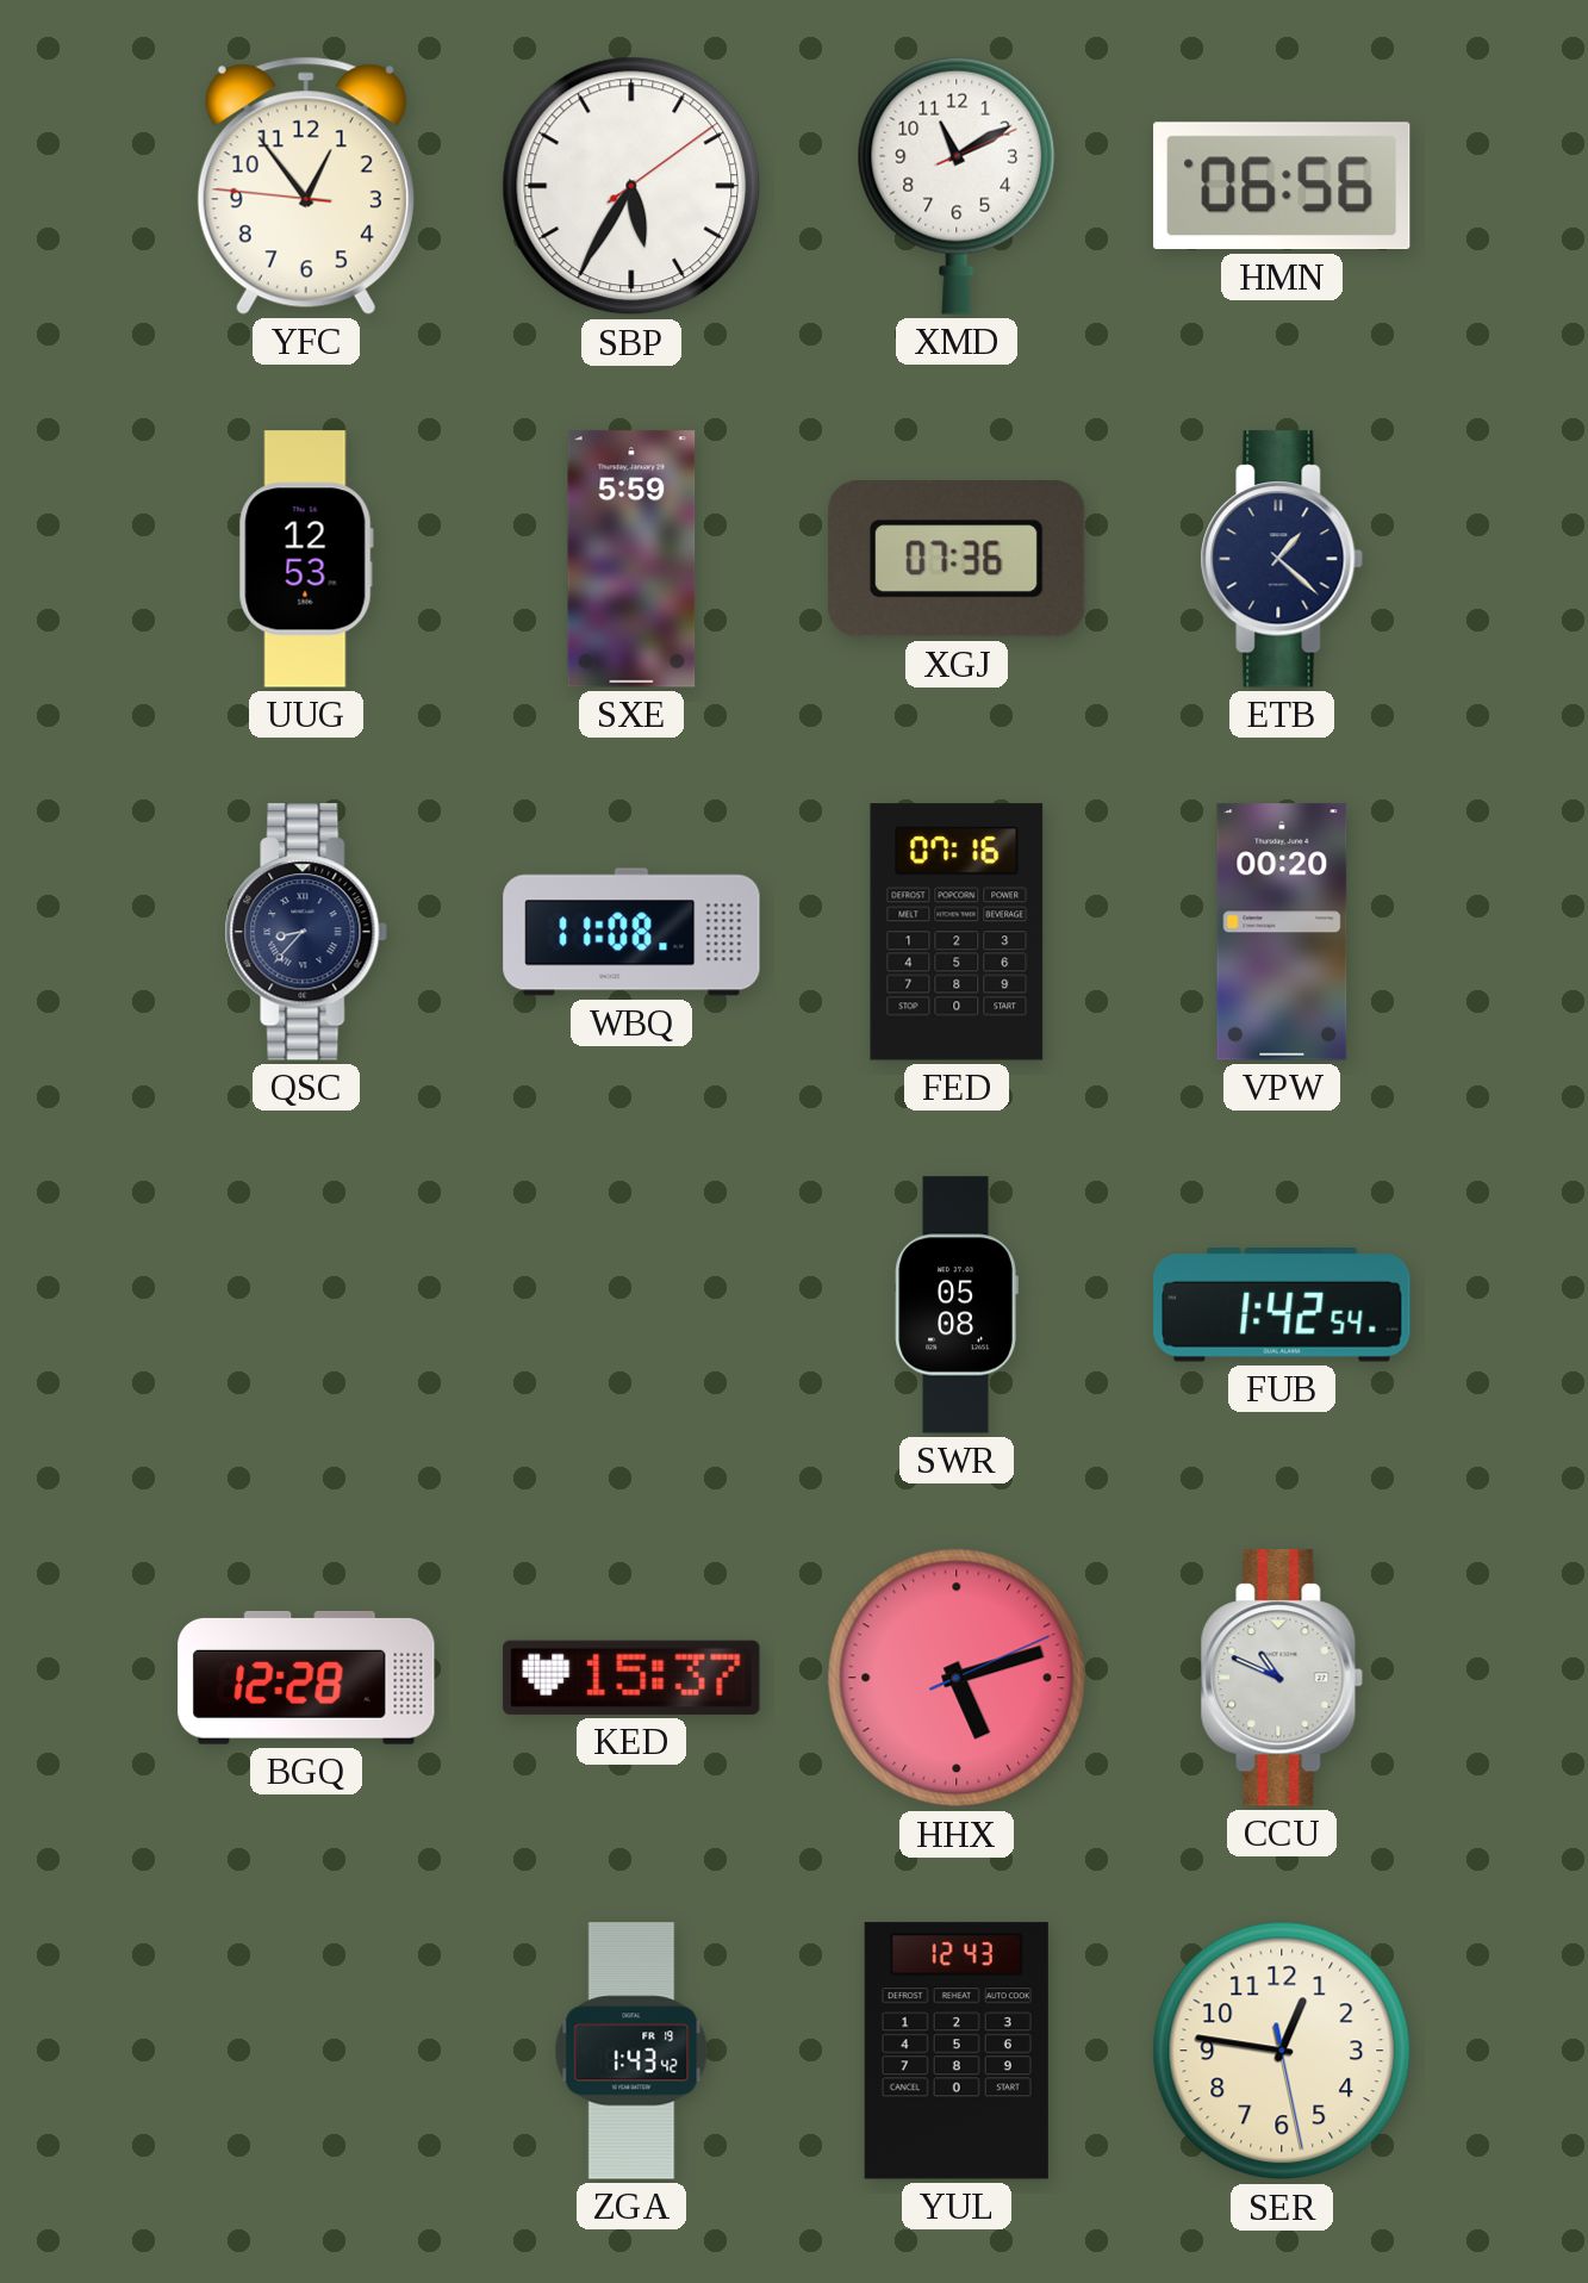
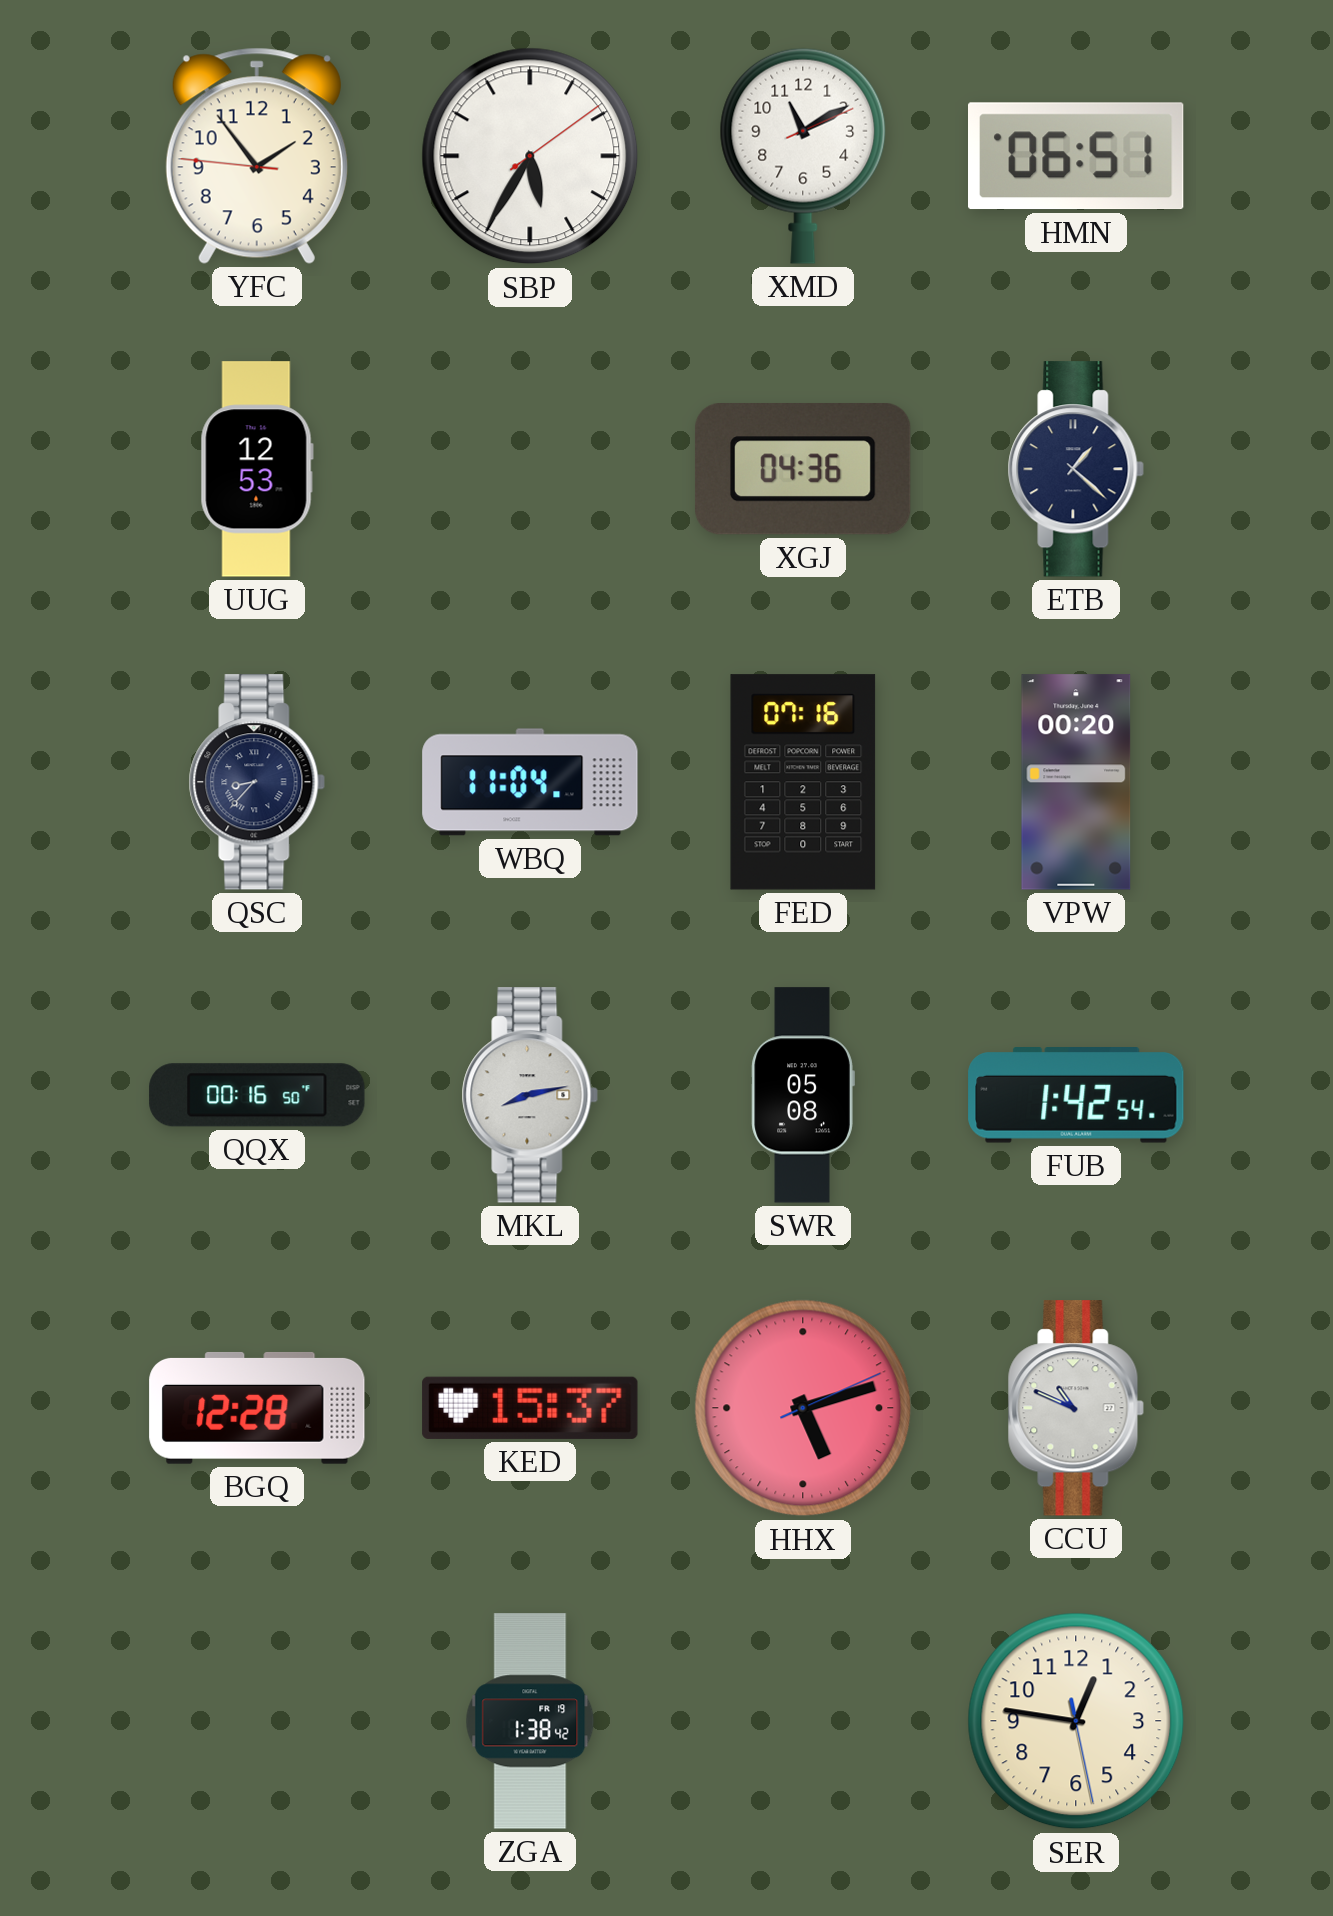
YFC: 12:53 -> 1:53 (257, 156)
HMN: 06:56 -> 06:51 (1077, 156)
SXE: 5:59 -> none (631, 559)
XGJ: 07:36 -> 04:36 (803, 470)
WBQ: 11:08 -> 11:04 (530, 782)
QQX: none -> 00:16 (257, 1095)
MKL: none -> 8:13 (530, 1095)
ZGA: 1:43 -> 1:38 (530, 1721)
YUL: 12:43 -> none (957, 2051)
